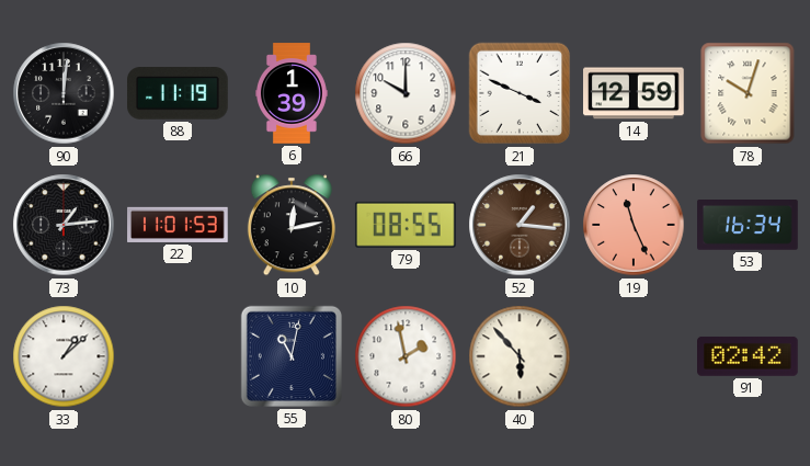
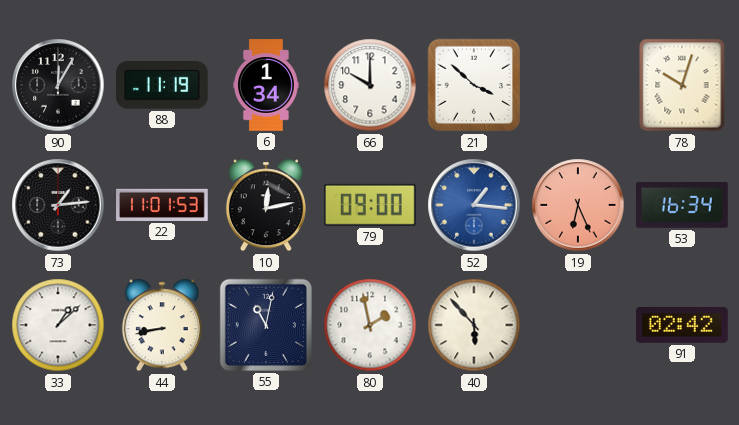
90: 12:01 -> 12:05 (58, 85)
6: 1:39 -> 1:34 (266, 85)
21: 3:49 -> 3:52 (474, 85)
14: 12:59 -> none (635, 93)
79: 08:55 -> 09:00 (370, 205)
52 dial: brown -> blue (474, 205)
19: 11:26 -> 6:26 (578, 205)
44: none -> 8:43 (162, 325)
